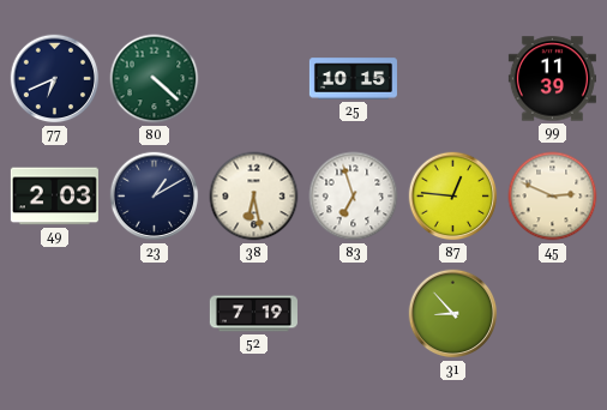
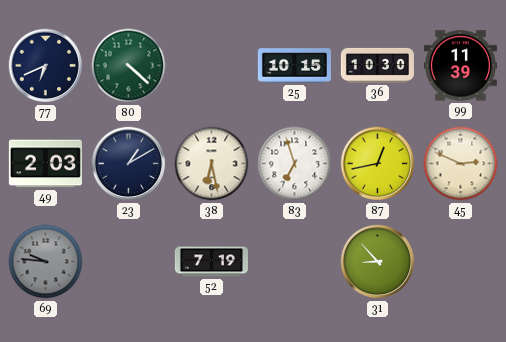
36: none -> 10:30 (377, 65)
87: 12:46 -> 12:43 (378, 164)
69: none -> 9:46 (46, 262)
